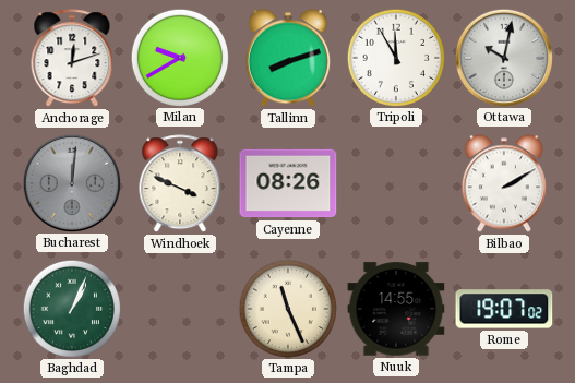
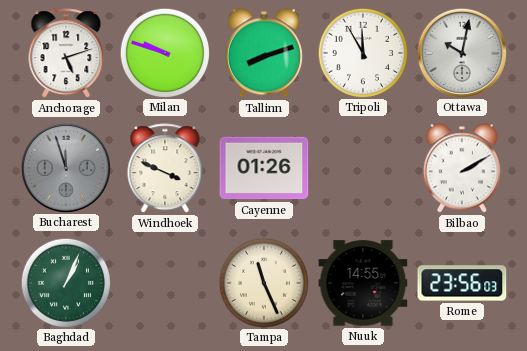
Anchorage: 12:12 -> 5:12 (66, 54)
Milan: 9:40 -> 9:48 (164, 52)
Bucharest: 12:01 -> 11:57 (65, 167)
Cayenne: 08:26 -> 01:26 (264, 168)
Rome: 19:07 -> 23:56 (462, 283)
